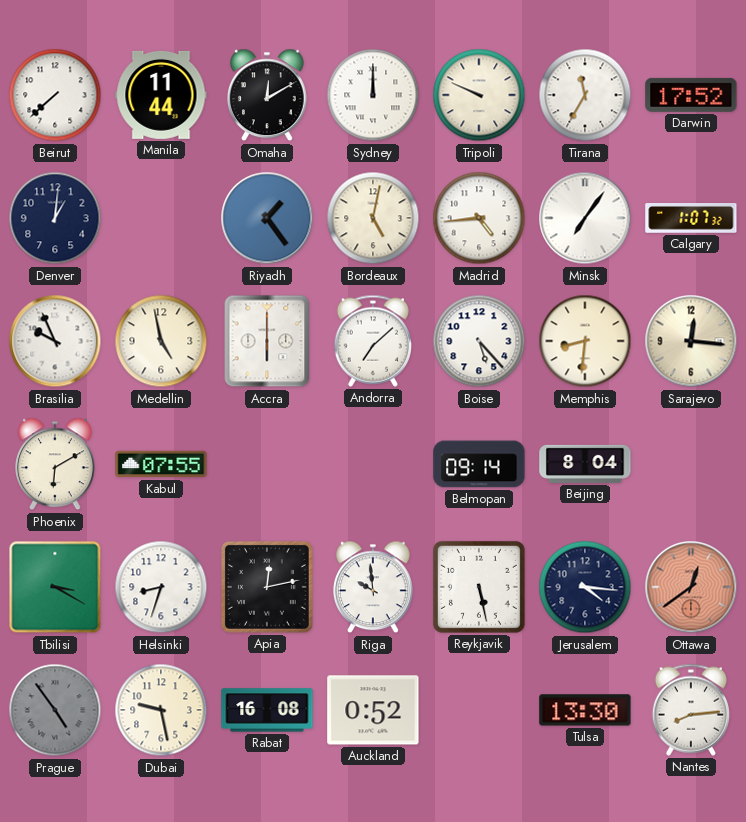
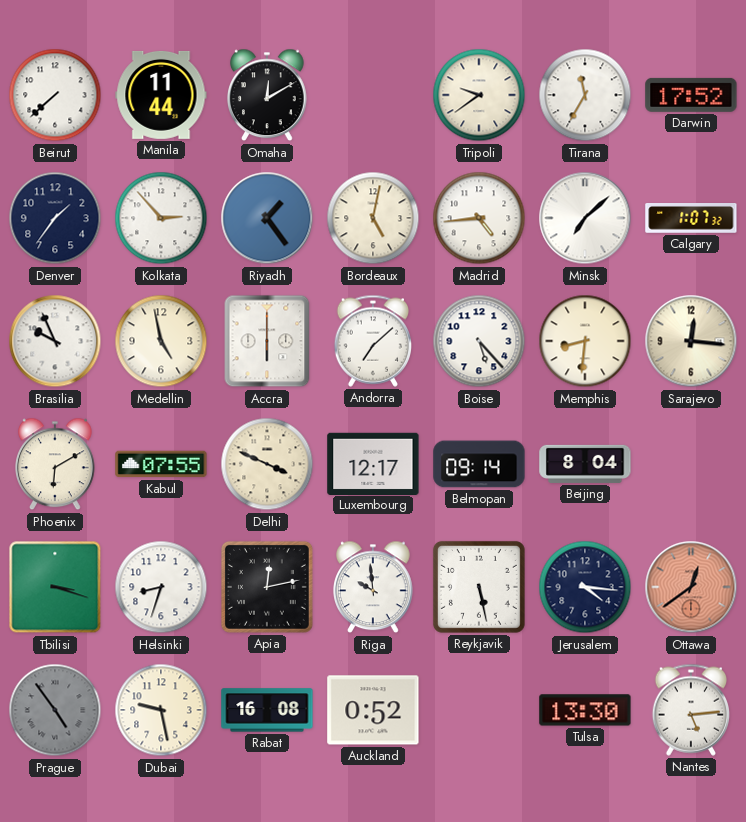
Sydney: 12:00 -> none (373, 95)
Tripoli: 9:49 -> 9:39 (479, 95)
Denver: 1:01 -> 1:36 (55, 218)
Kolkata: none -> 2:53 (161, 218)
Minsk: 7:06 -> 7:08 (585, 218)
Delhi: none -> 3:49 (267, 464)
Luxembourg: none -> 12:17 (373, 463)
Tbilisi: 3:20 -> 3:18 (55, 587)
Nantes: 8:14 -> 5:14 (690, 710)
